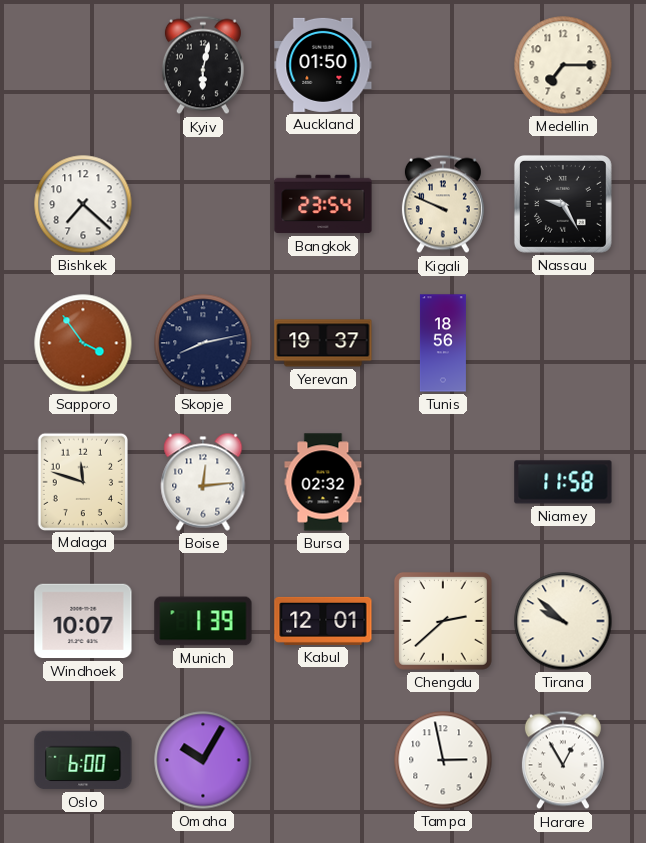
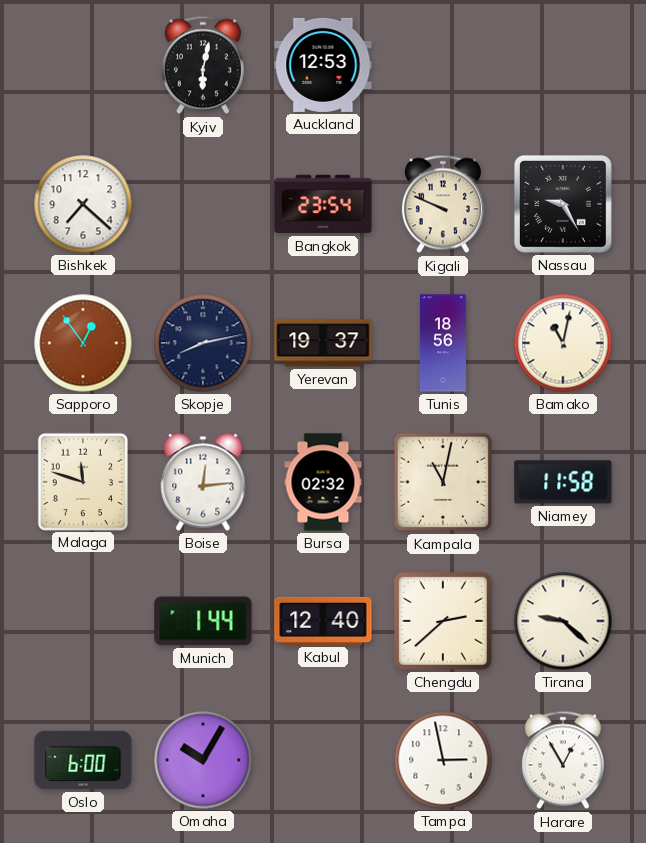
Auckland: 01:50 -> 12:53 (323, 65)
Medellin: 7:15 -> none (563, 65)
Sapporo: 3:54 -> 12:54 (83, 343)
Bamako: none -> 11:02 (563, 343)
Kampala: none -> 11:02 (443, 482)
Windhoek: 10:07 -> none (83, 621)
Munich: 1:39 -> 1:44 (203, 621)
Kabul: 12:01 -> 12:40 (323, 621)
Tirana: 9:52 -> 9:22 (563, 621)
